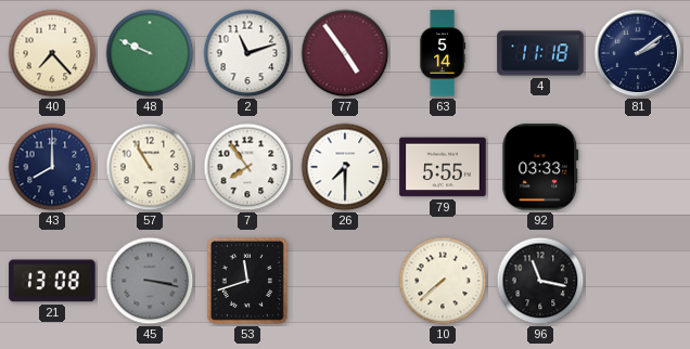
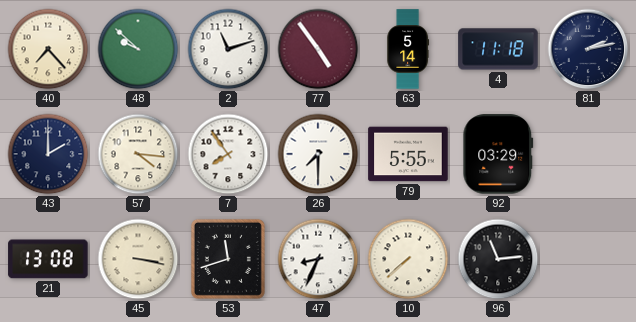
48: 9:49 -> 9:52 (138, 49)
81: 2:09 -> 2:13 (588, 49)
43: 8:00 -> 2:00 (48, 154)
57: 10:55 -> 4:16 (138, 154)
92: 03:33 -> 03:29 (498, 154)
45 dial: grey -> cream (138, 259)
47: none -> 8:34 (318, 259)
96: 11:17 -> 11:14 (498, 259)
